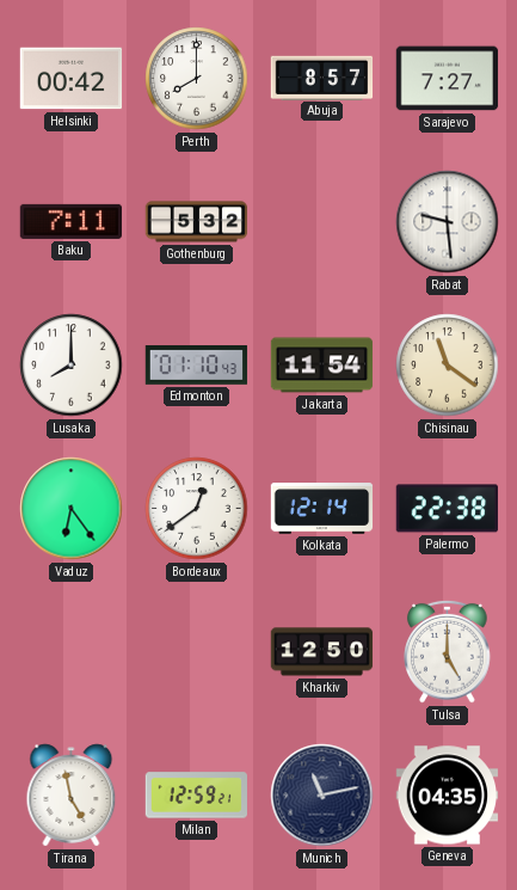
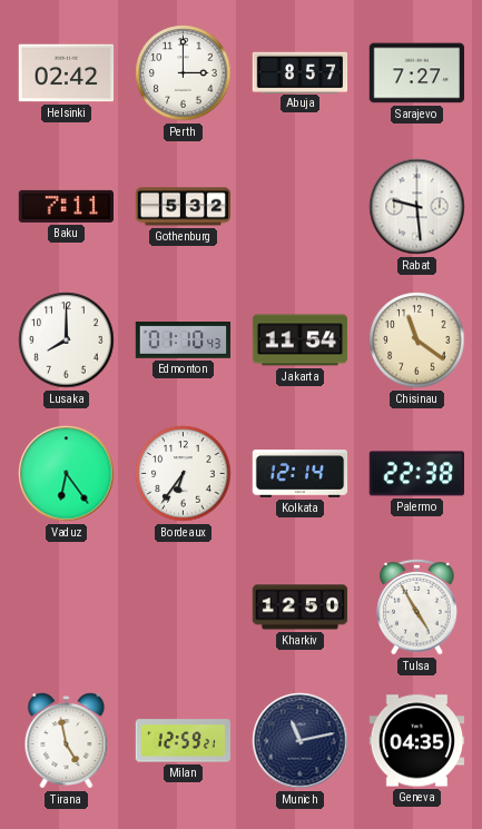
Helsinki: 00:42 -> 02:42 (67, 73)
Perth: 8:00 -> 3:00 (184, 73)
Bordeaux: 12:39 -> 6:36 (184, 474)
Tulsa: 5:00 -> 4:55 (417, 606)
